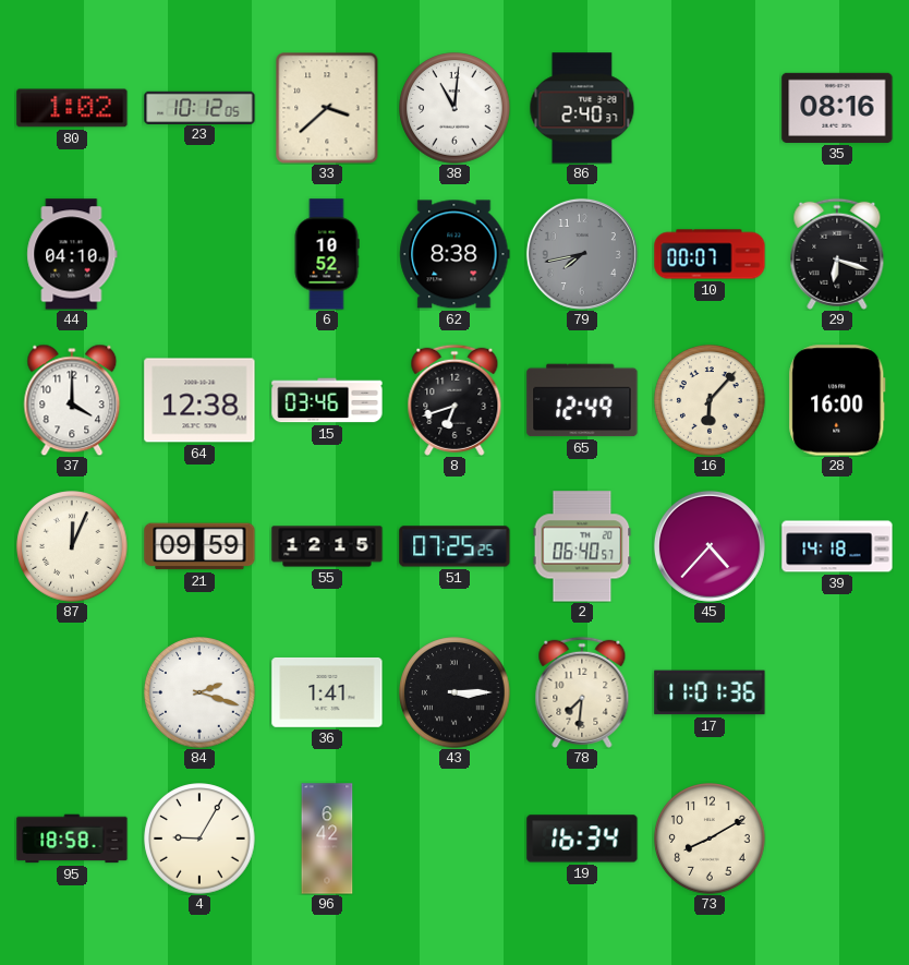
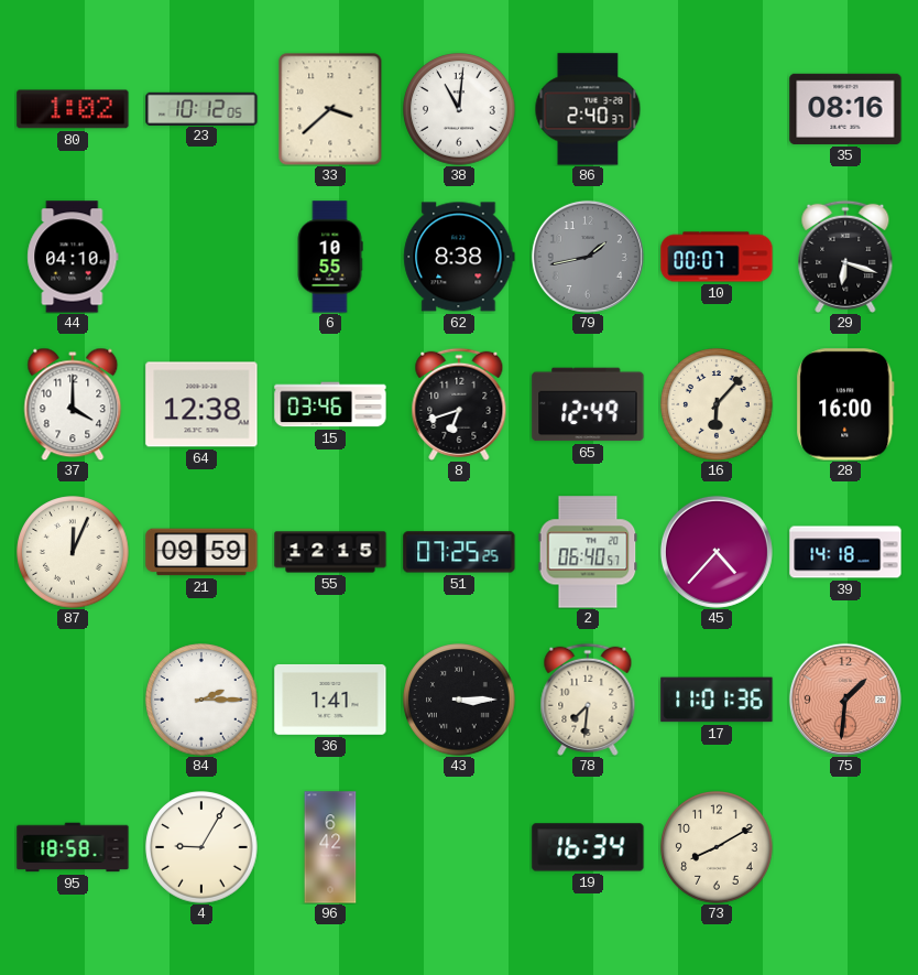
6: 10:52 -> 10:55 (330, 257)
79: 7:43 -> 1:43 (588, 257)
84: 2:18 -> 2:15 (201, 700)
75: none -> 1:31 (845, 700)
